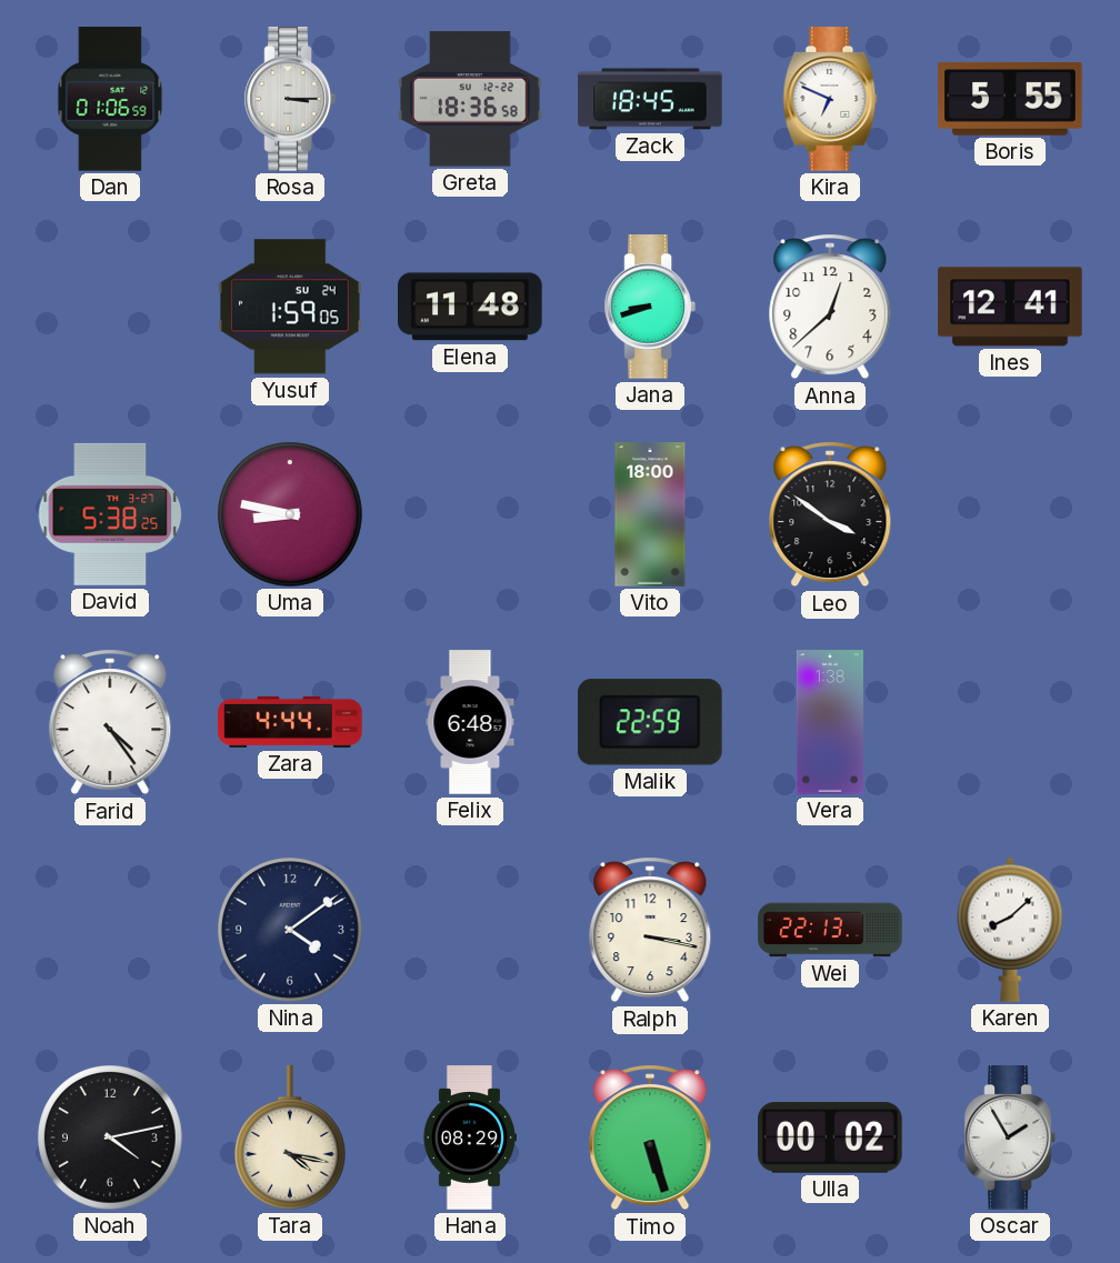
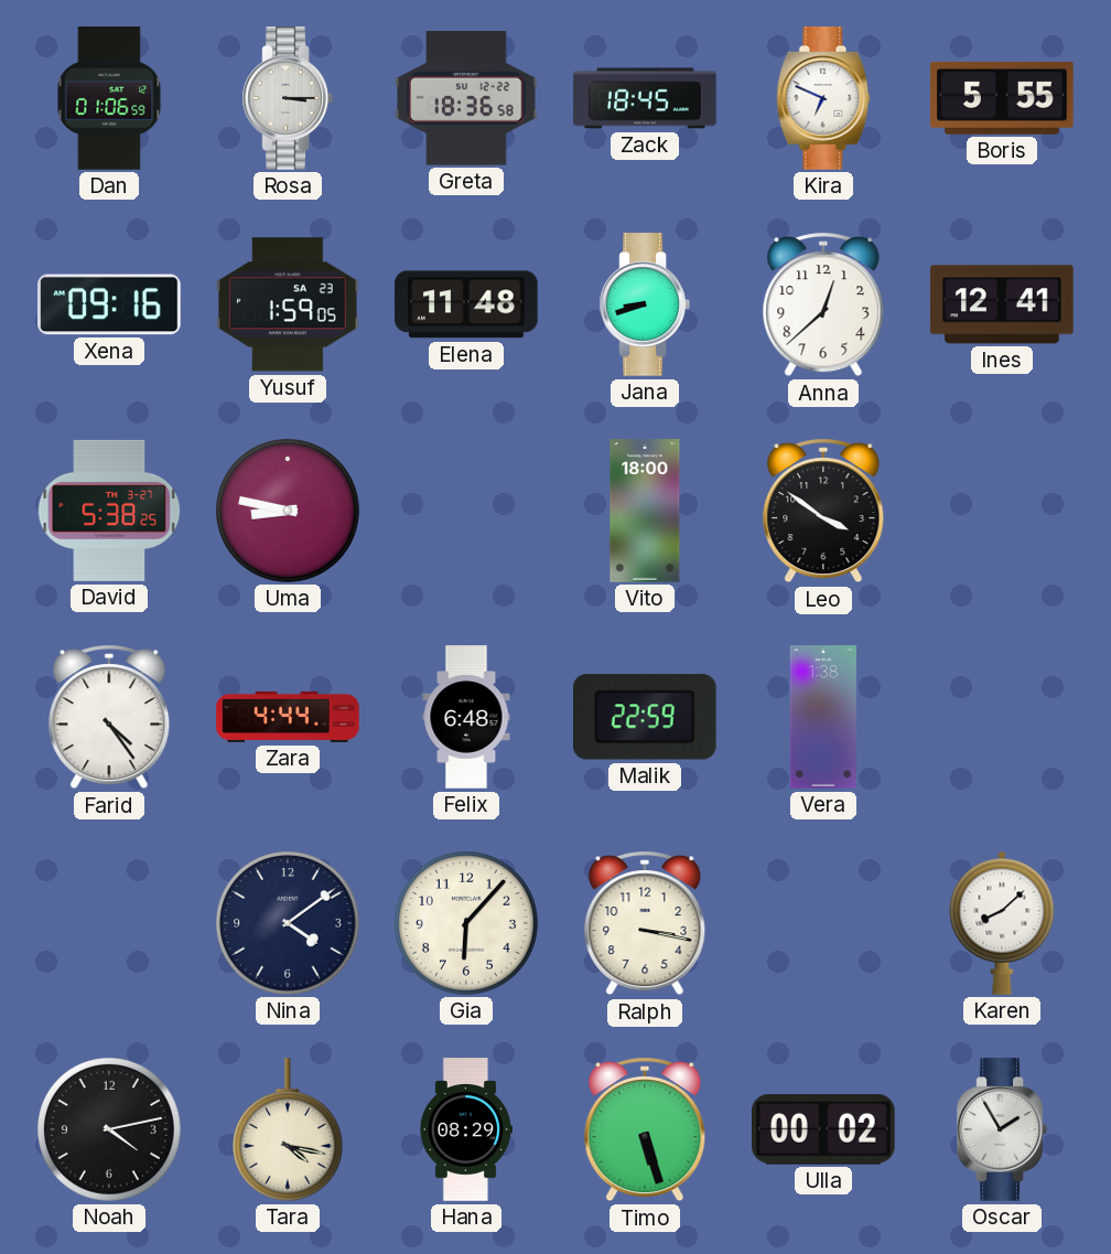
Xena: none -> 09:16 (109, 304)
Yusuf date: SU 24 -> SA 23 (288, 304)
Gia: none -> 6:07 (467, 924)
Wei: 22:13 -> none (830, 930)
